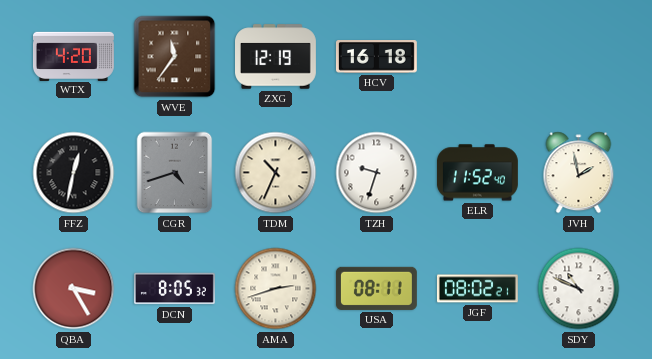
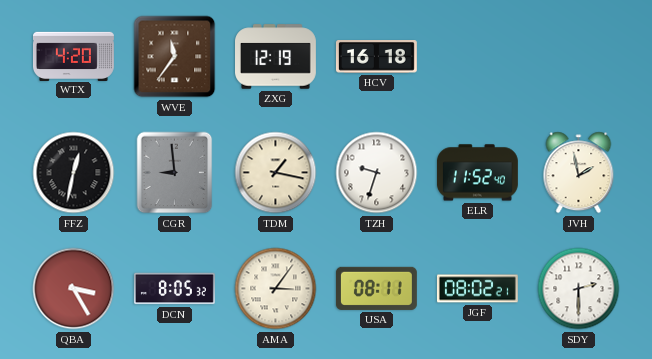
CGR: 4:42 -> 8:59 (175, 173)
TDM: 10:34 -> 1:17 (276, 173)
AMA: 2:42 -> 3:06 (276, 289)
SDY: 10:49 -> 2:30 (579, 289)
